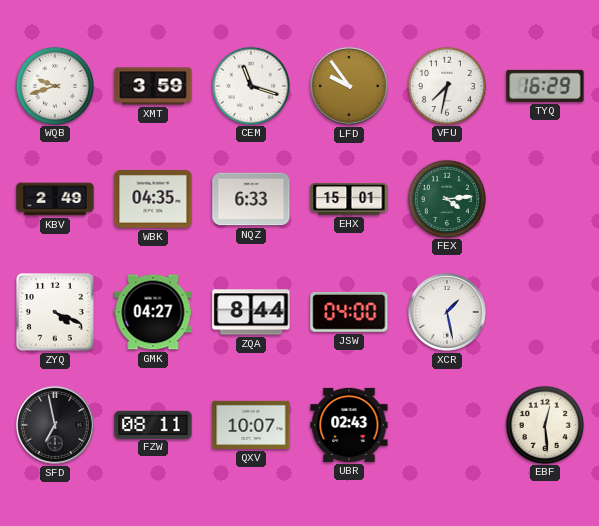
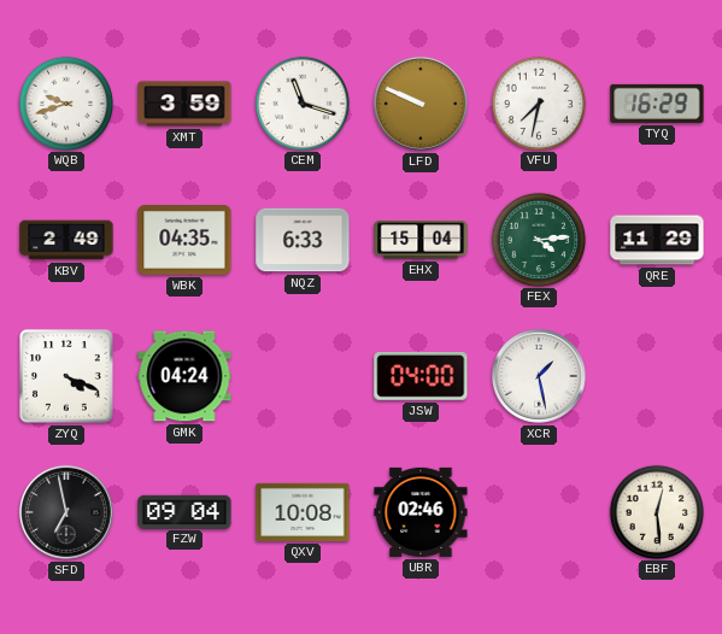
LFD: 9:54 -> 9:49 (421, 104)
EHX: 15:01 -> 15:04 (421, 240)
QRE: none -> 11:29 (657, 240)
GMK: 04:27 -> 04:24 (184, 376)
ZQA: 8:44 -> none (251, 312)
FZW: 08:11 -> 09:04 (184, 511)
QXV: 10:07 -> 10:08 (303, 512)
UBR: 02:43 -> 02:46 (421, 512)
